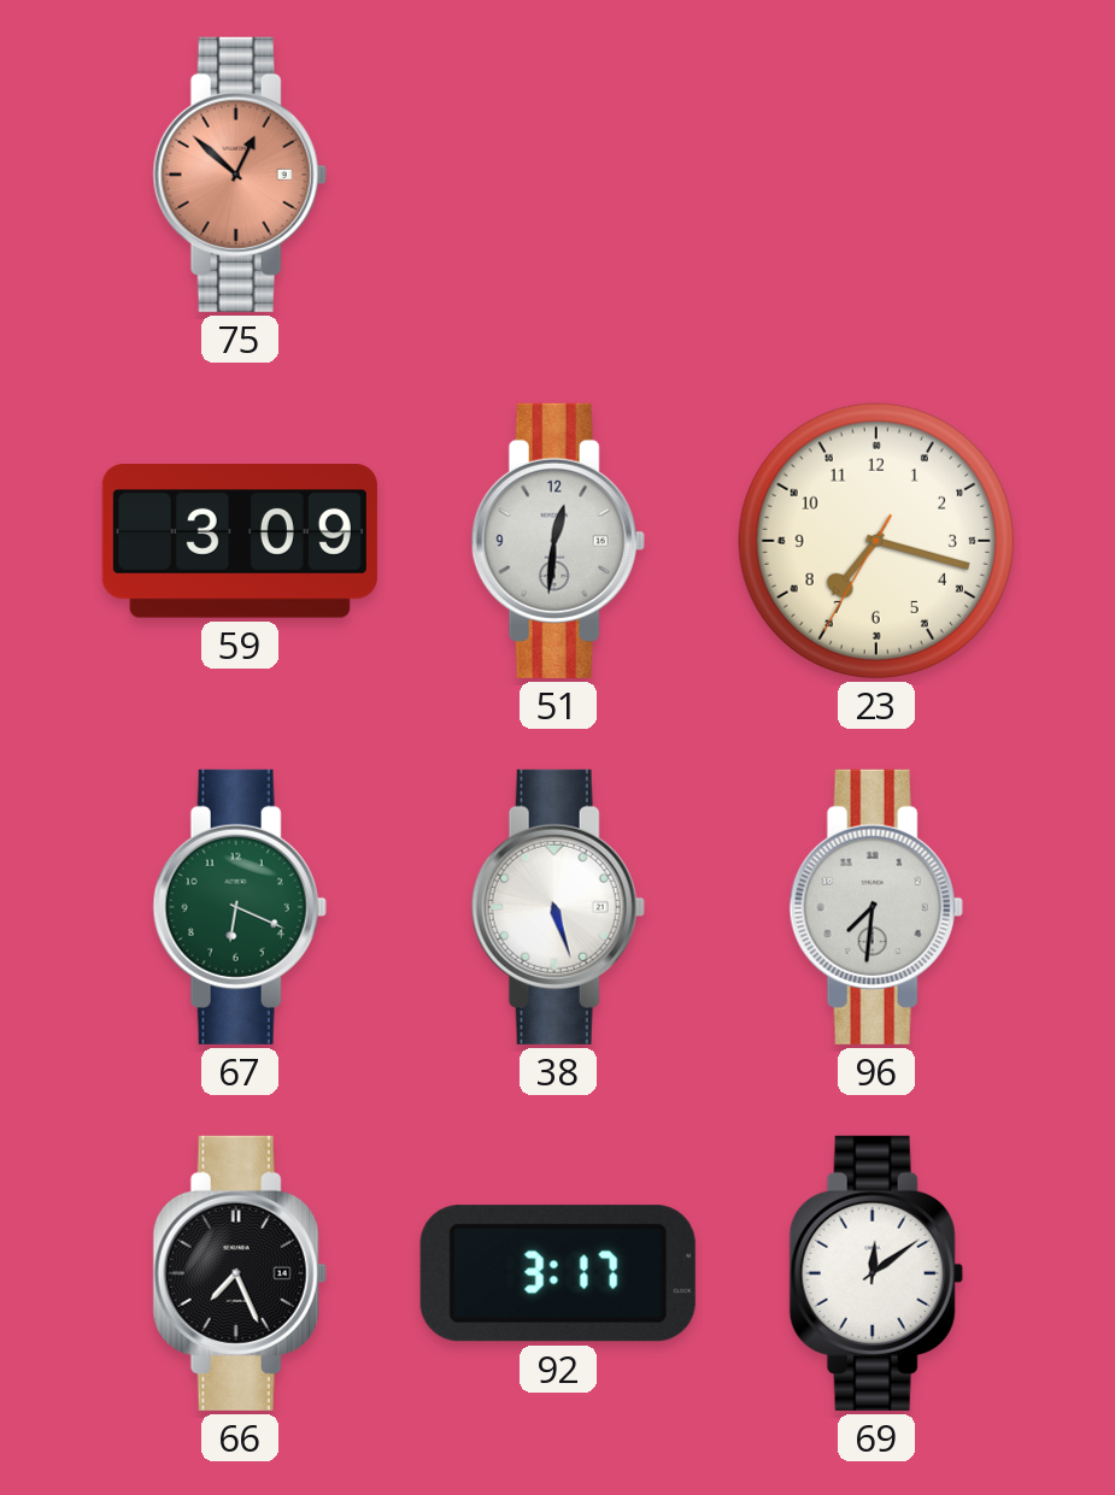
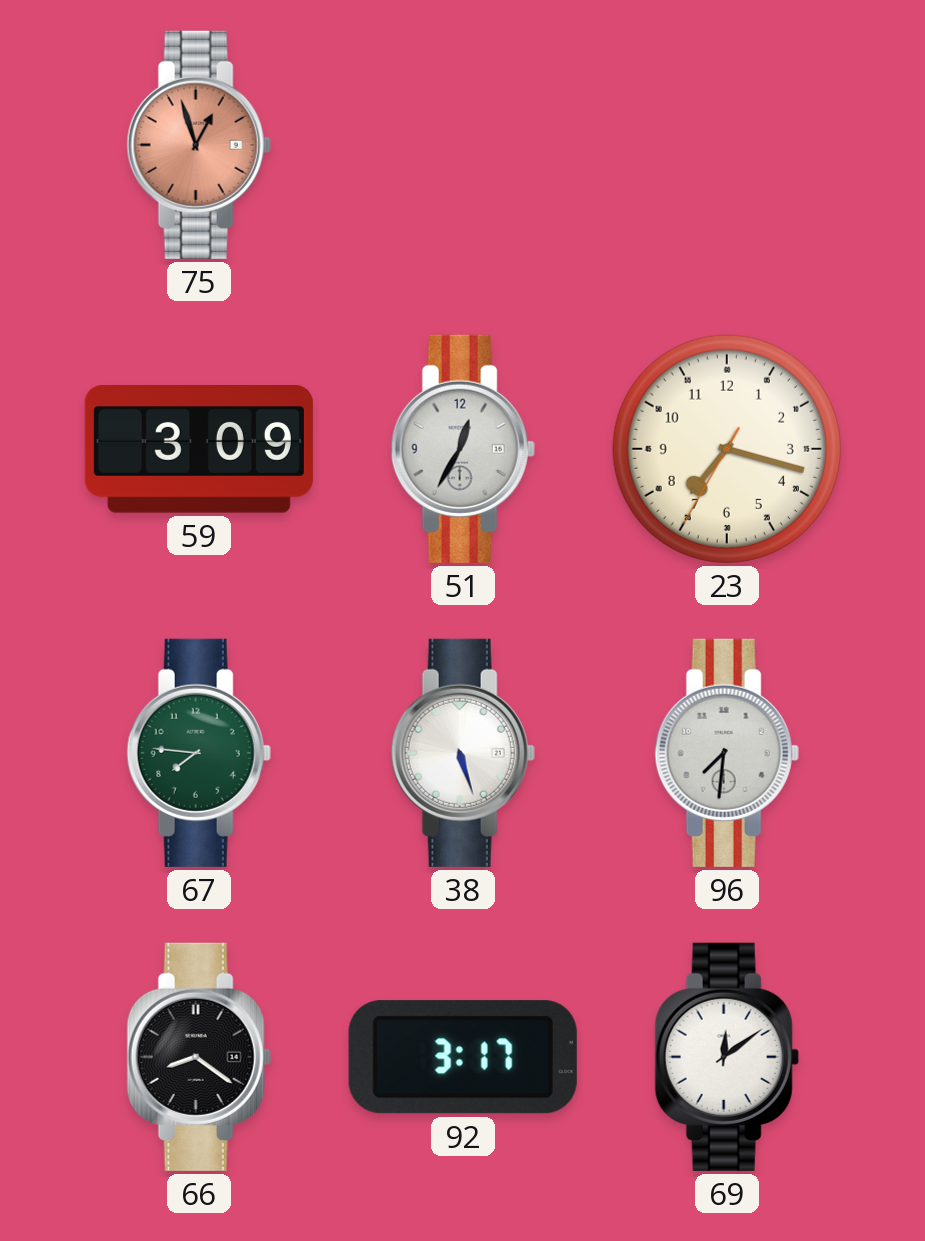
75: 12:52 -> 12:57 (199, 145)
51: 12:31 -> 12:35 (463, 449)
67: 6:19 -> 7:46 (199, 753)
66: 7:26 -> 8:21 (199, 1057)
